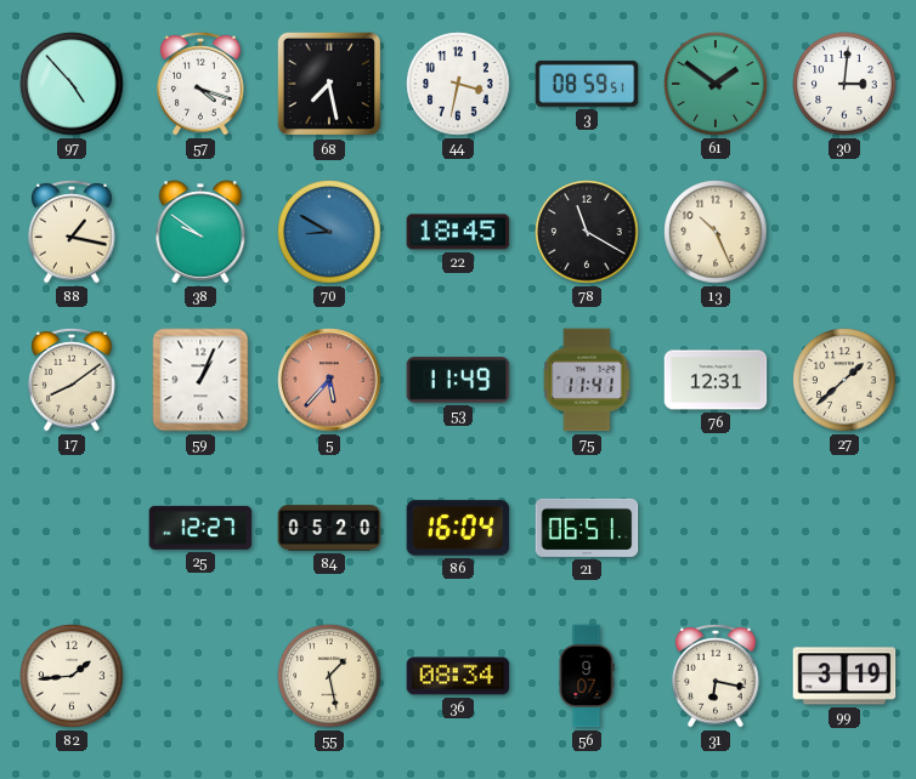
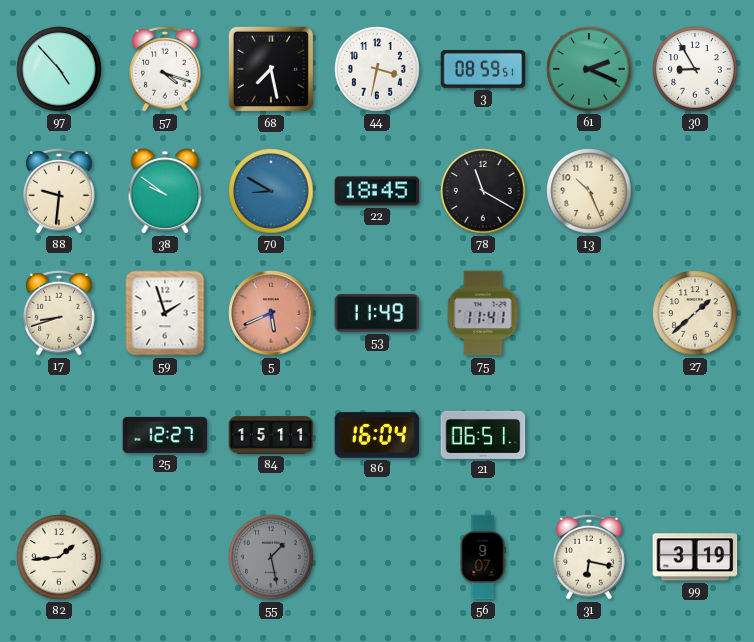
61: 1:51 -> 2:19 (589, 69)
30: 3:01 -> 8:55 (695, 69)
88: 1:17 -> 9:31 (59, 192)
17: 8:09 -> 8:42 (59, 314)
59: 1:04 -> 1:57 (165, 313)
5: 5:37 -> 5:41 (271, 313)
76: 12:31 -> none (716, 380)
84: 05:20 -> 15:11 (271, 435)
55 dial: cream -> grey (271, 557)
36: 08:34 -> none (458, 676)
